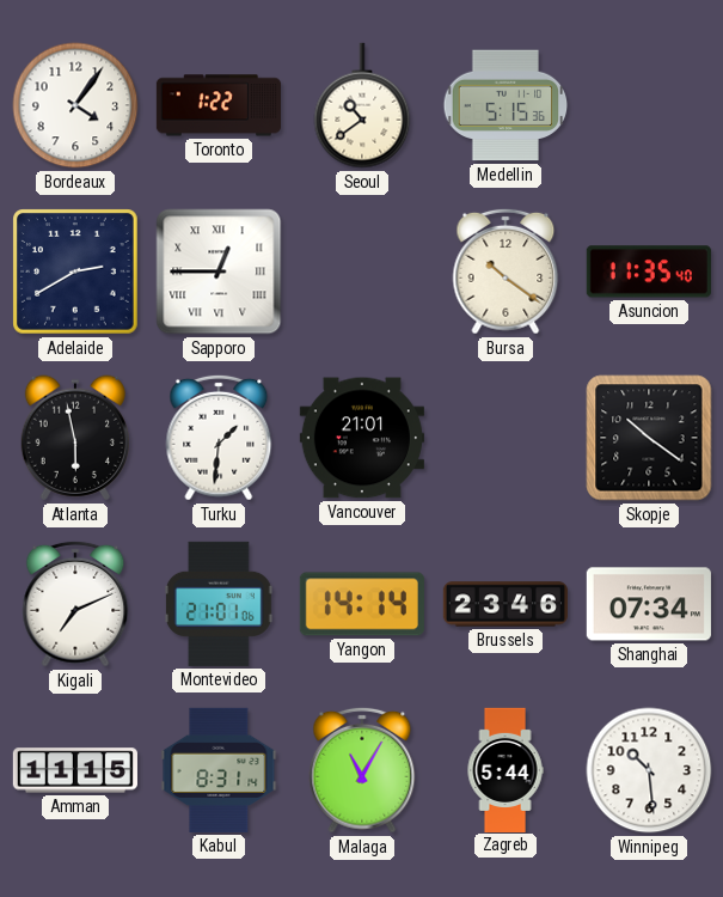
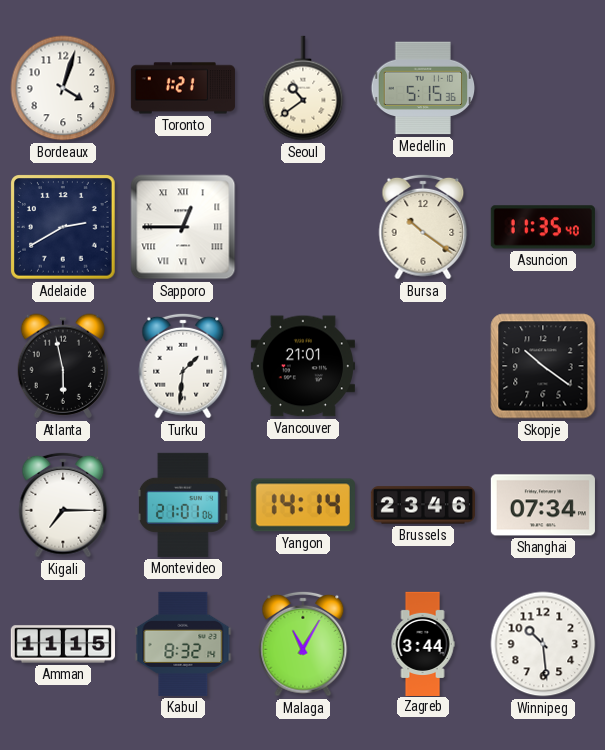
Bordeaux: 4:06 -> 4:03 (63, 88)
Toronto: 1:22 -> 1:21 (183, 88)
Kigali: 7:11 -> 7:15 (63, 505)
Kabul: 8:31 -> 8:32 (183, 644)
Zagreb: 5:44 -> 3:44 (423, 643)
